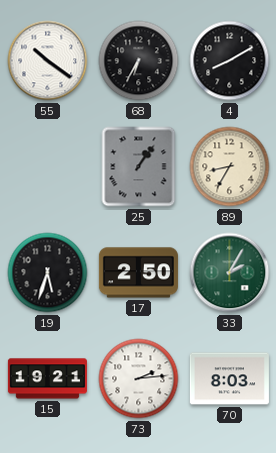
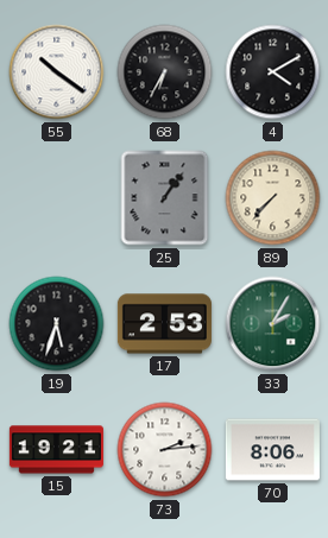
4: 8:10 -> 4:10 (273, 72)
89: 8:35 -> 7:37 (273, 198)
17: 2:50 -> 2:53 (164, 324)
70: 8:03 -> 8:06 (272, 450)
